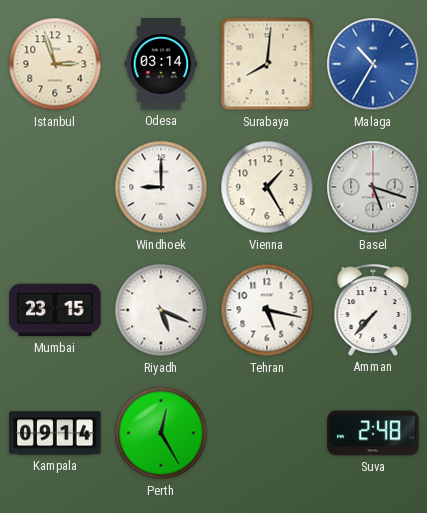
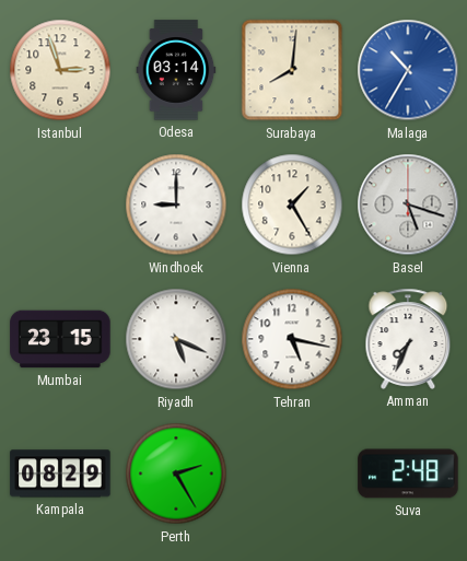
Amman: 7:37 -> 7:34 (408, 339)
Kampala: 09:14 -> 08:29 (60, 474)
Perth: 12:25 -> 2:25 (176, 474)
